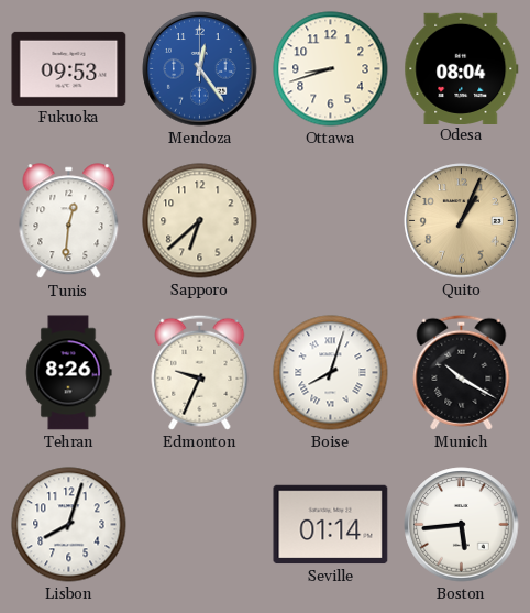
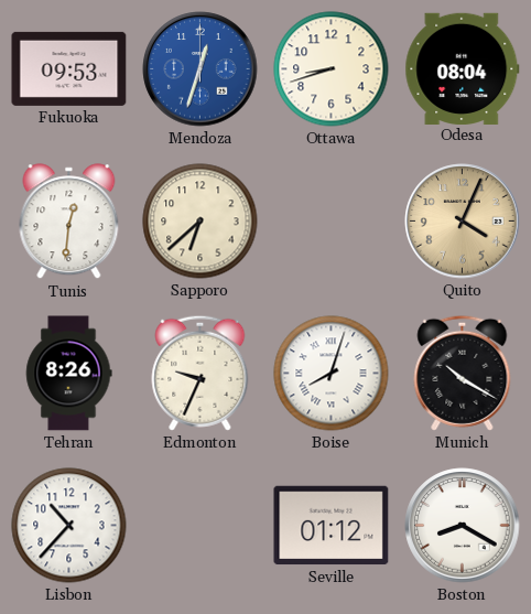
Mendoza: 12:24 -> 12:33 (201, 69)
Quito: 1:04 -> 4:04 (463, 222)
Lisbon: 8:03 -> 10:37 (69, 526)
Seville: 01:14 -> 01:12 (332, 526)
Boston: 5:44 -> 8:20 (463, 526)
